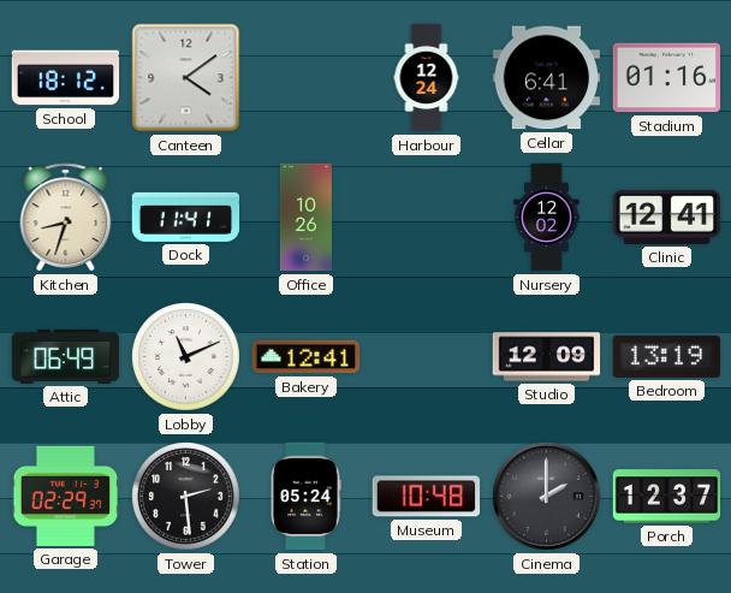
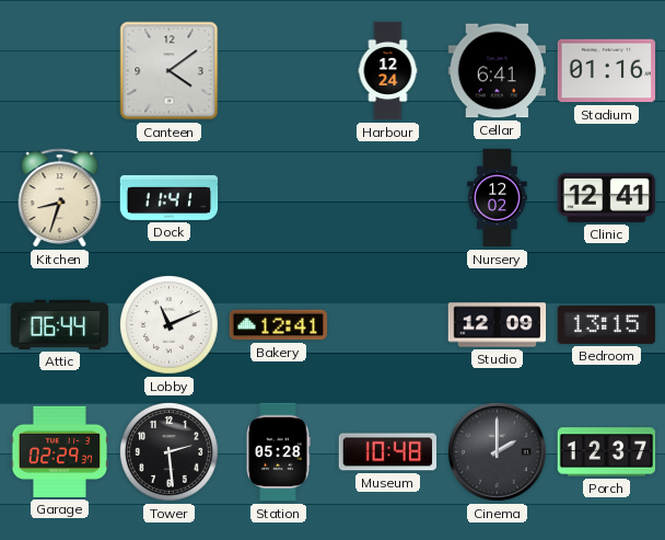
School: 18:12 -> none (66, 78)
Office: 10:26 -> none (305, 218)
Attic: 06:49 -> 06:44 (60, 324)
Bedroom: 13:19 -> 13:15 (606, 324)
Station: 05:24 -> 05:28 (278, 452)
